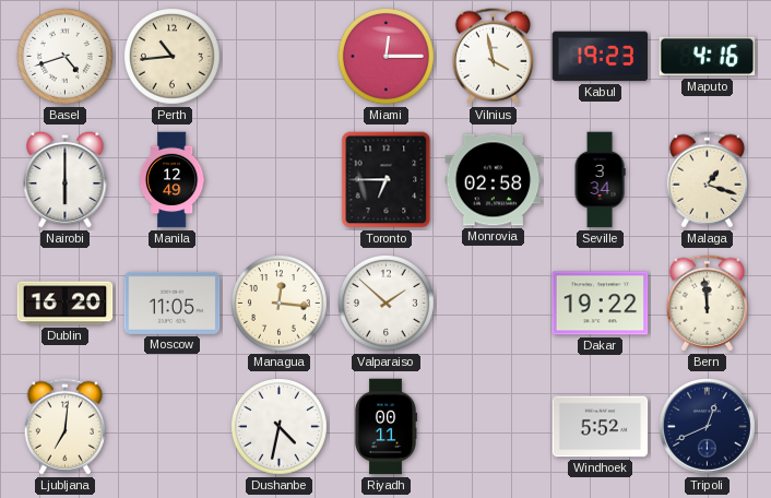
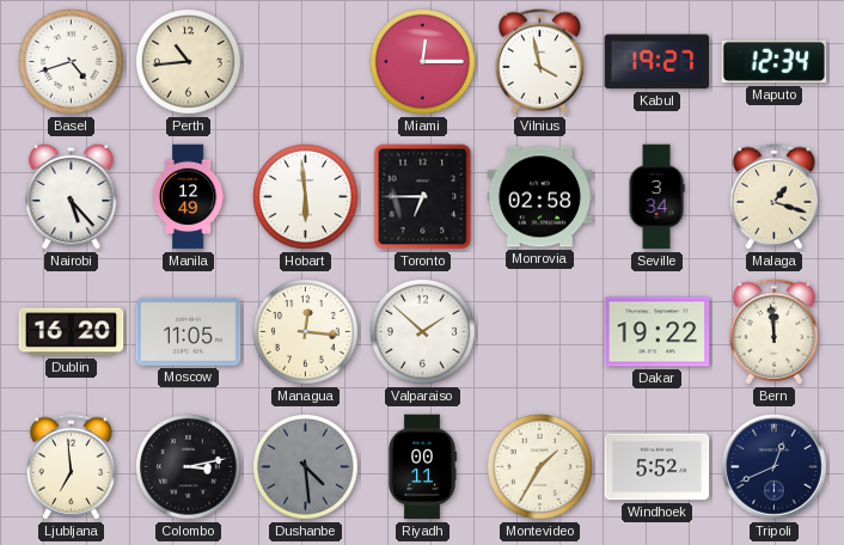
Kabul: 19:23 -> 19:27 (658, 62)
Maputo: 4:16 -> 12:34 (775, 62)
Nairobi: 6:00 -> 5:23 (72, 196)
Hobart: none -> 5:59 (306, 197)
Ljubljana: 7:01 -> 6:59 (71, 467)
Colombo: none -> 3:13 (189, 467)
Dushanbe: 4:32 -> 4:29 (306, 467)
Dushanbe dial: white -> grey (306, 467)
Montevideo: none -> 1:35 (540, 467)
